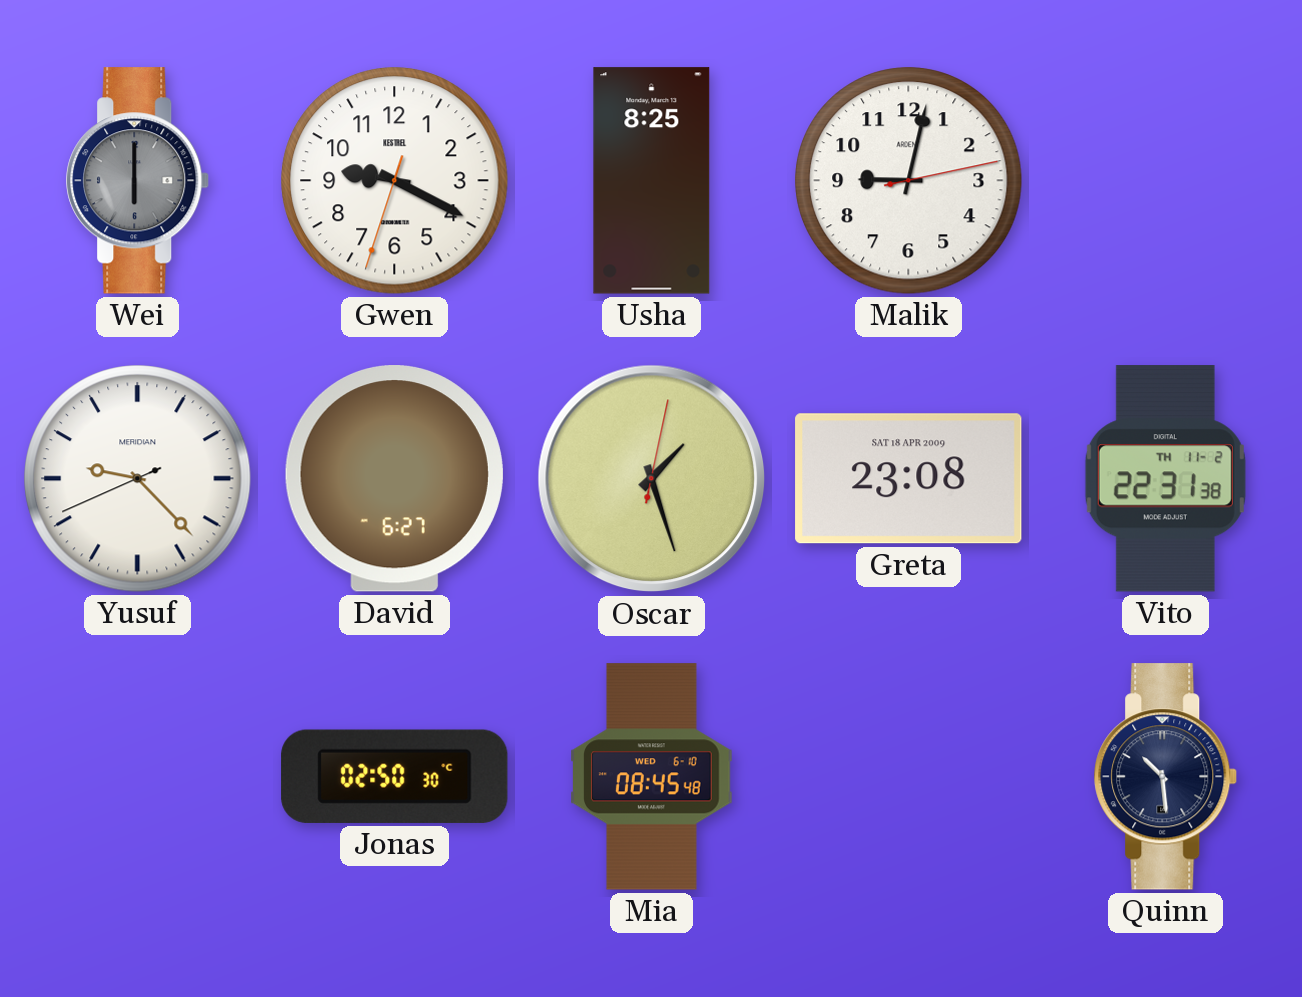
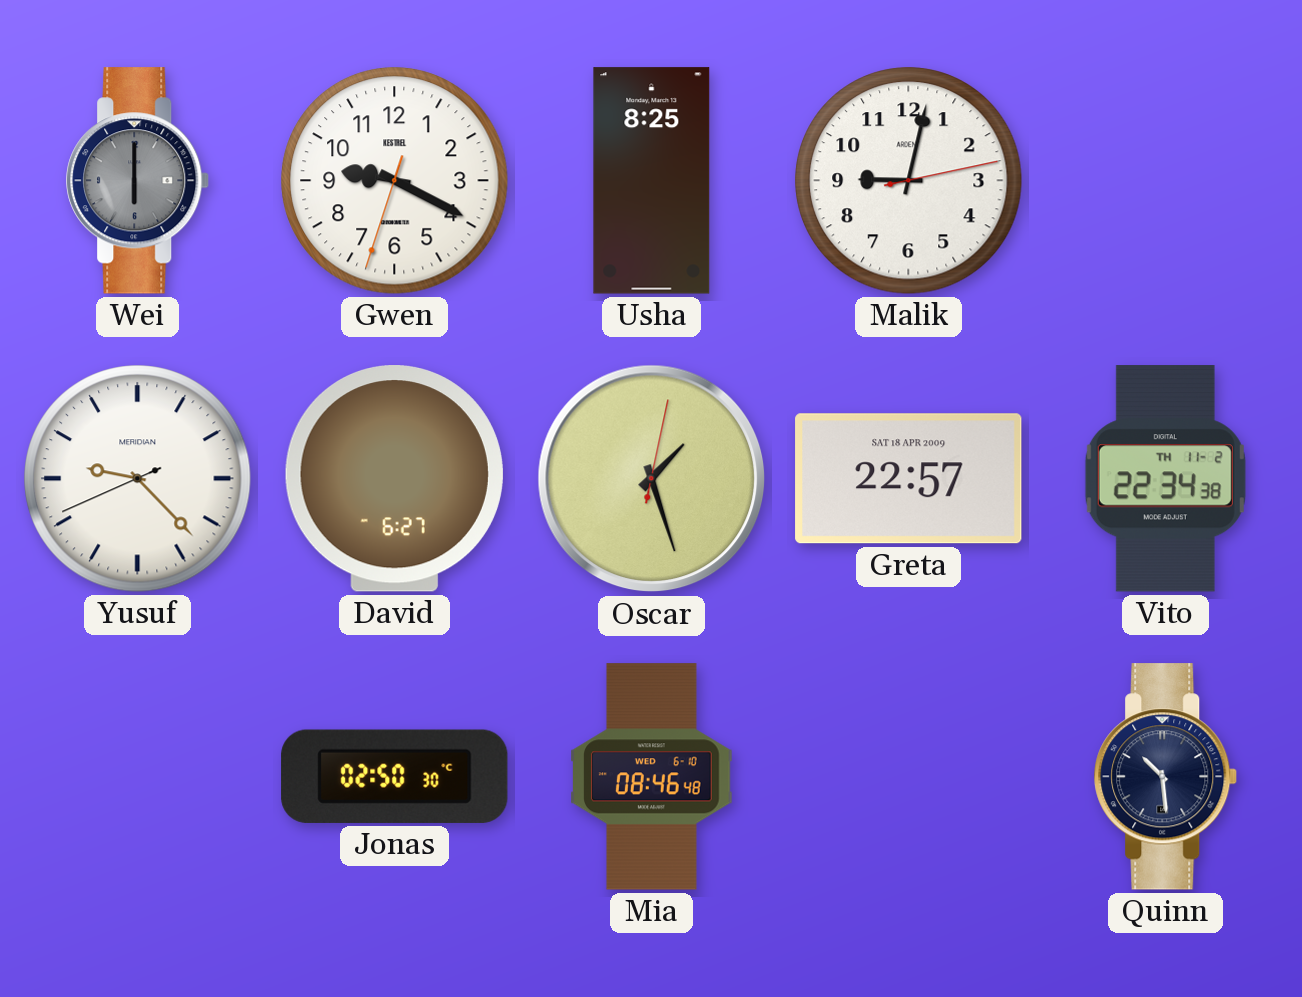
Greta: 23:08 -> 22:57 (909, 479)
Vito: 22:31 -> 22:34 (1165, 479)
Mia: 08:45 -> 08:46 (652, 777)
